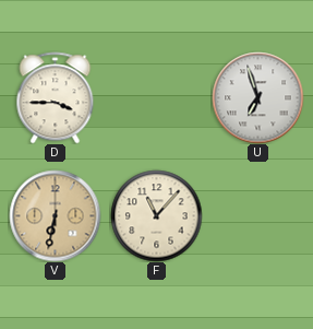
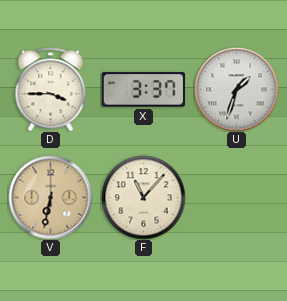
X: none -> 3:37 (143, 90)
U: 6:57 -> 1:33 (236, 89)
